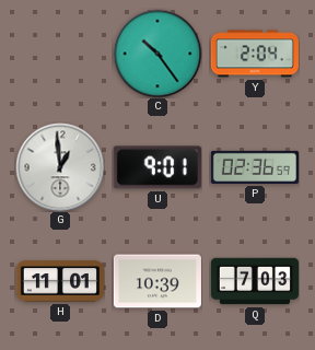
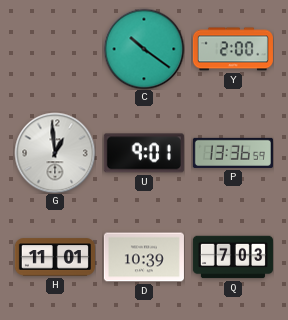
C: 10:24 -> 10:21 (144, 49)
Y: 2:04 -> 2:00 (233, 49)
P: 02:36 -> 13:36 (233, 153)
